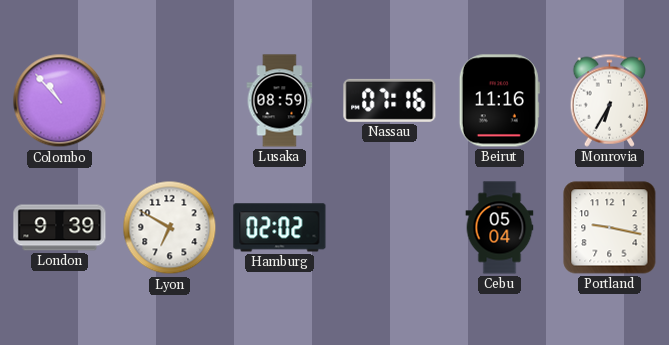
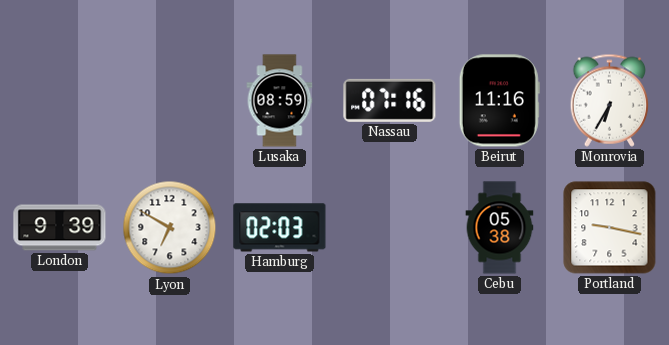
Colombo: 10:53 -> none (60, 101)
Hamburg: 02:02 -> 02:03 (280, 228)
Cebu: 05:04 -> 05:38 (500, 228)
